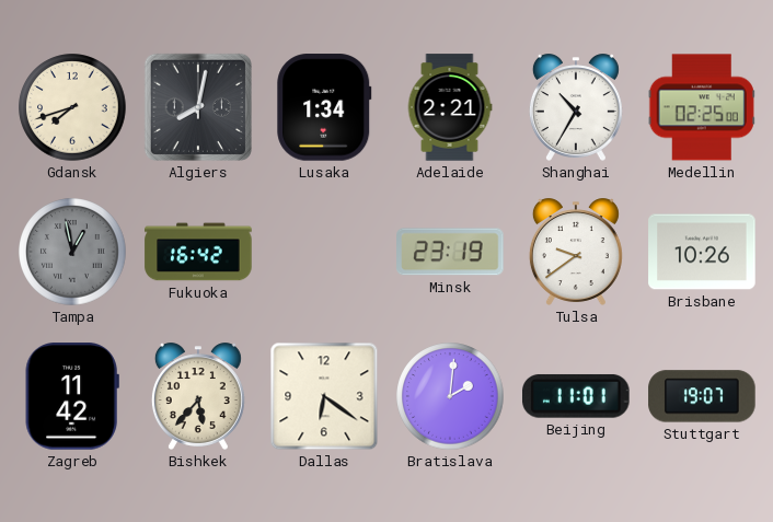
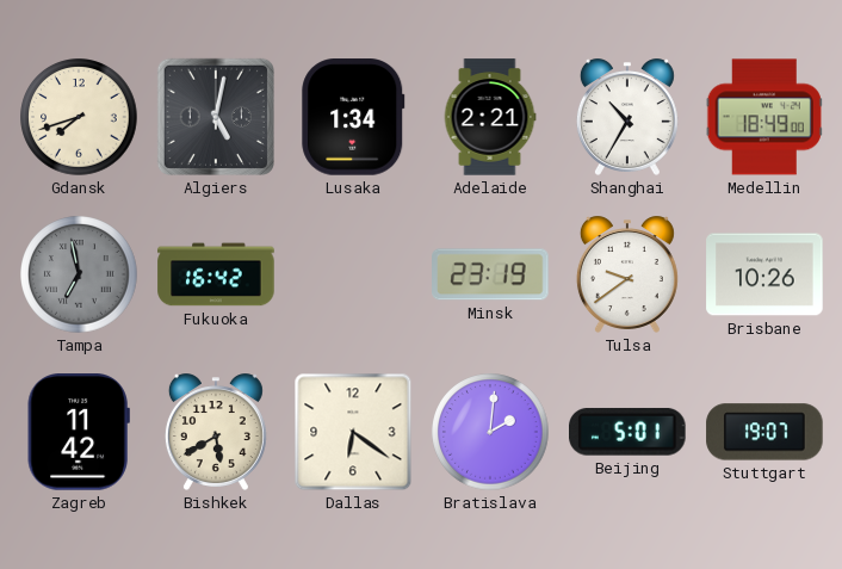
Algiers: 8:02 -> 5:02 (216, 117)
Medellin: 02:25 -> 18:49 (764, 117)
Tampa: 12:58 -> 6:58 (79, 274)
Bishkek: 5:37 -> 5:40 (216, 432)
Beijing: 11:01 -> 5:01 (629, 432)
